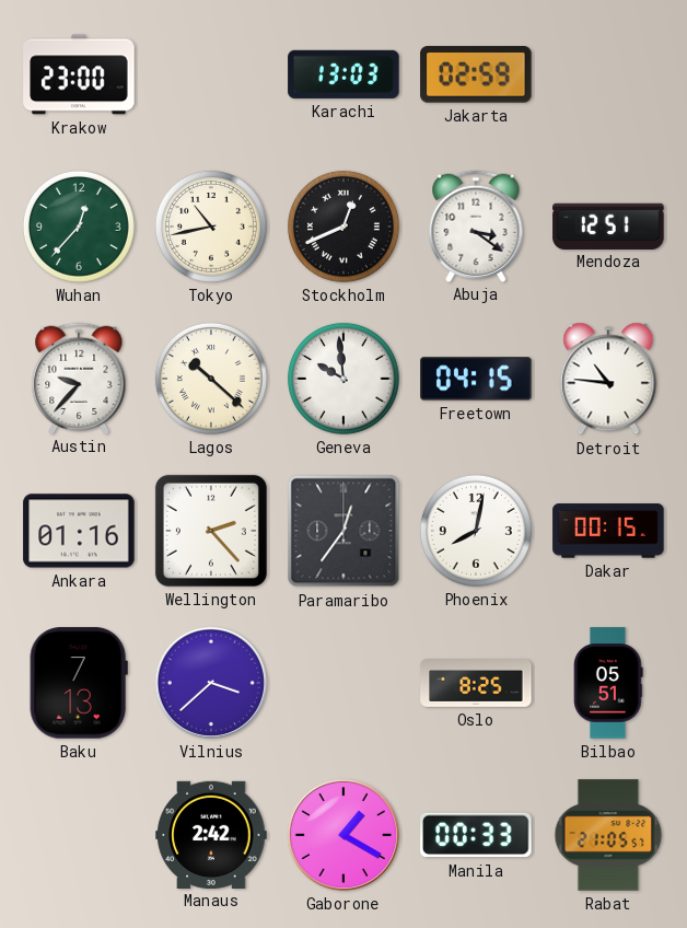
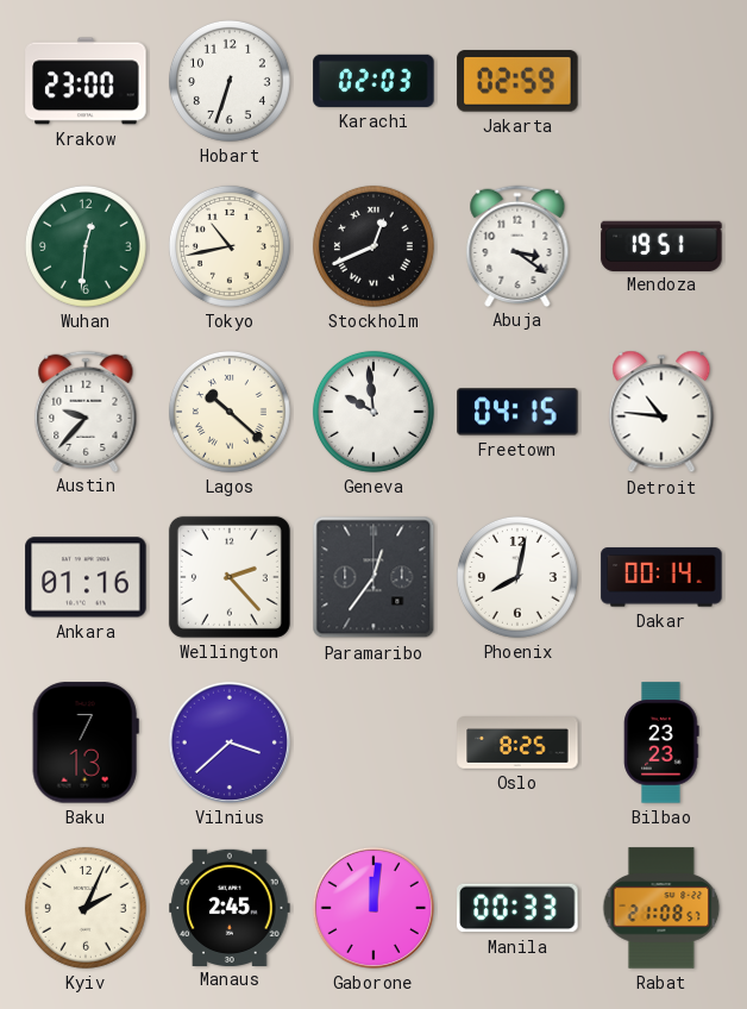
Hobart: none -> 6:33 (230, 81)
Karachi: 13:03 -> 02:03 (373, 81)
Wuhan: 12:37 -> 12:31 (86, 246)
Mendoza: 12:51 -> 19:51 (661, 245)
Dakar: 00:15 -> 00:14 (661, 577)
Bilbao: 05:51 -> 23:23 (661, 742)
Kyiv: none -> 2:04 (86, 908)
Manaus: 2:42 -> 2:45 (230, 907)
Gaborone: 1:20 -> 12:01 (373, 908)
Rabat: 21:05 -> 21:08 (661, 908)
